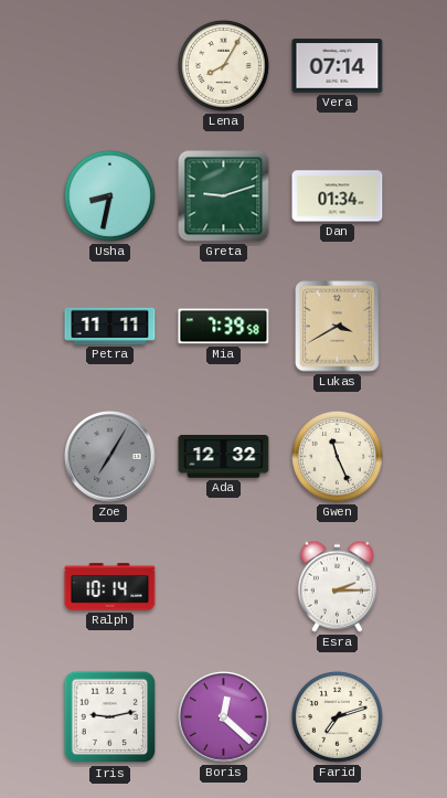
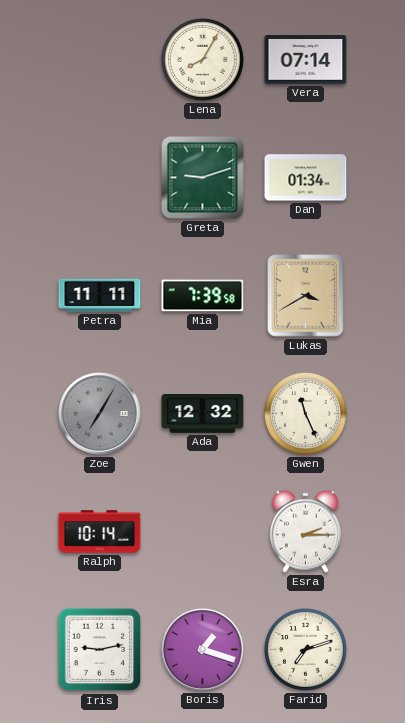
Usha: 8:32 -> none (109, 195)
Boris: 12:22 -> 1:18 (203, 650)
